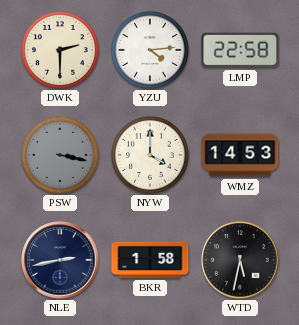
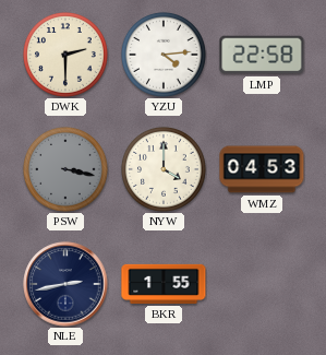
WMZ: 14:53 -> 04:53 (262, 169)
BKR: 1:58 -> 1:55 (164, 284)
WTD: 5:32 -> none (240, 260)
